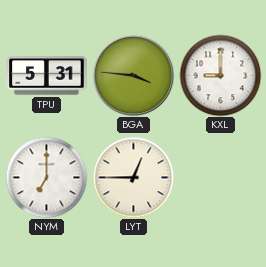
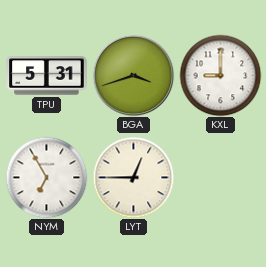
BGA: 3:46 -> 3:42 (133, 75)
NYM: 7:00 -> 6:55 (46, 177)
